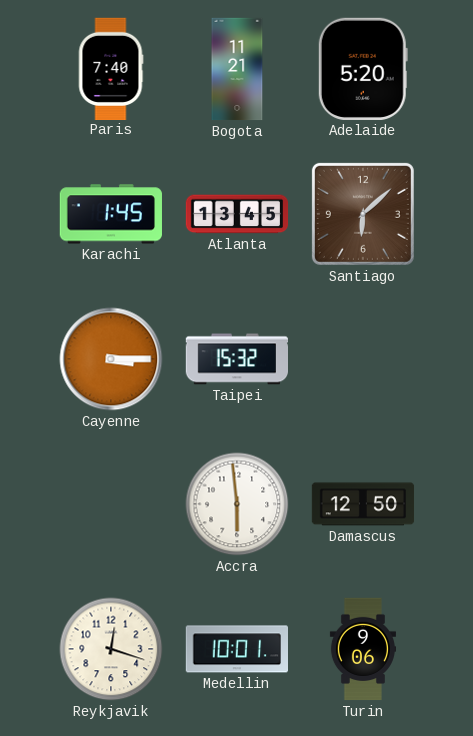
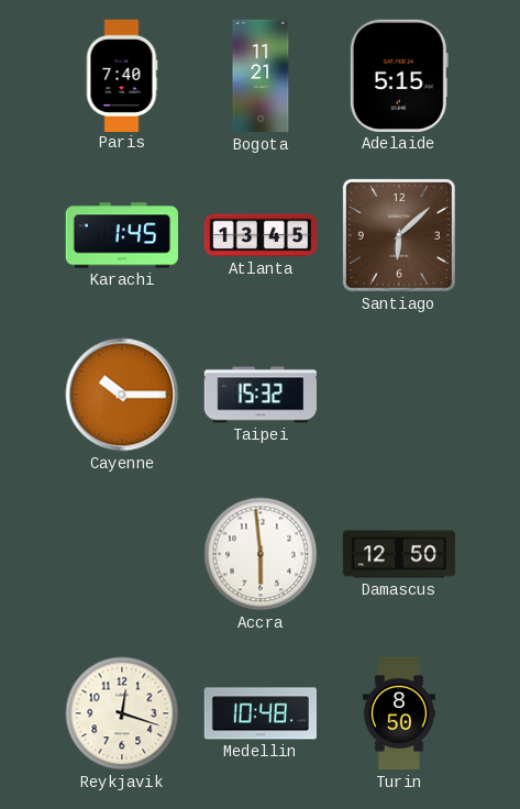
Adelaide: 5:20 -> 5:15 (399, 76)
Cayenne: 3:15 -> 10:15 (122, 395)
Medellin: 10:01 -> 10:48 (259, 713)
Turin: 9:06 -> 8:50 (399, 713)
